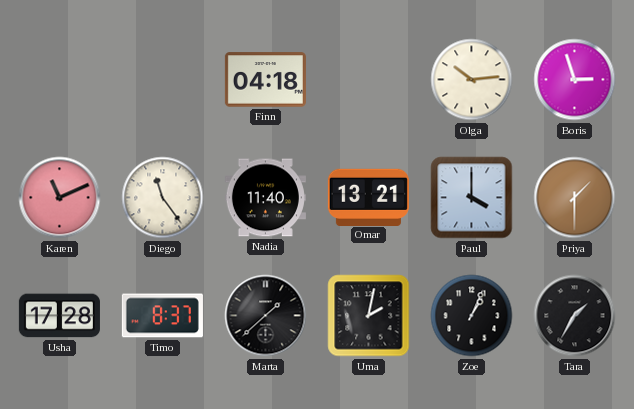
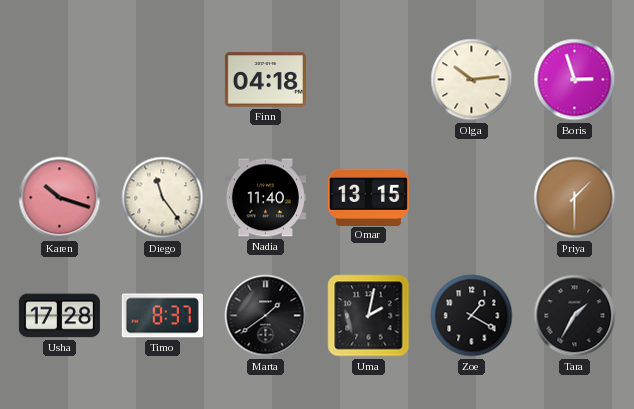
Karen: 11:11 -> 10:18 (60, 198)
Omar: 13:21 -> 13:15 (368, 197)
Paul: 4:00 -> none (472, 198)
Marta: 1:38 -> 1:39 (266, 316)
Zoe: 1:04 -> 1:20 (472, 316)
